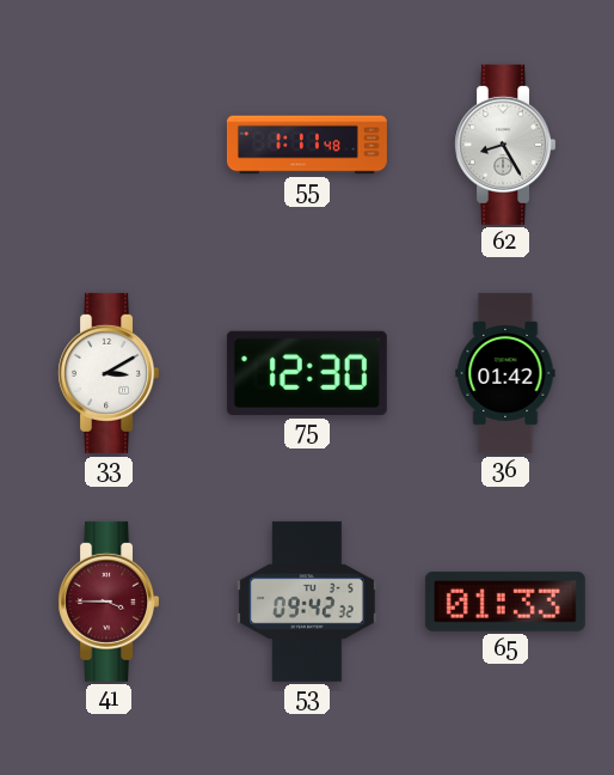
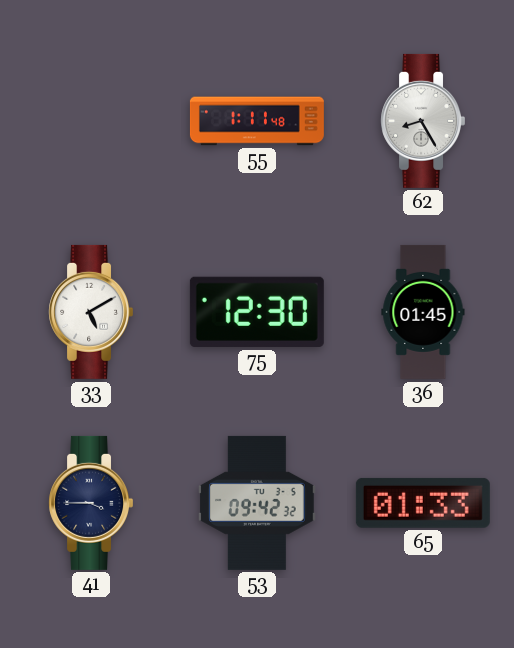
33: 3:10 -> 5:10 (90, 312)
36: 01:42 -> 01:45 (423, 312)
41 dial: burgundy -> navy (90, 503)
